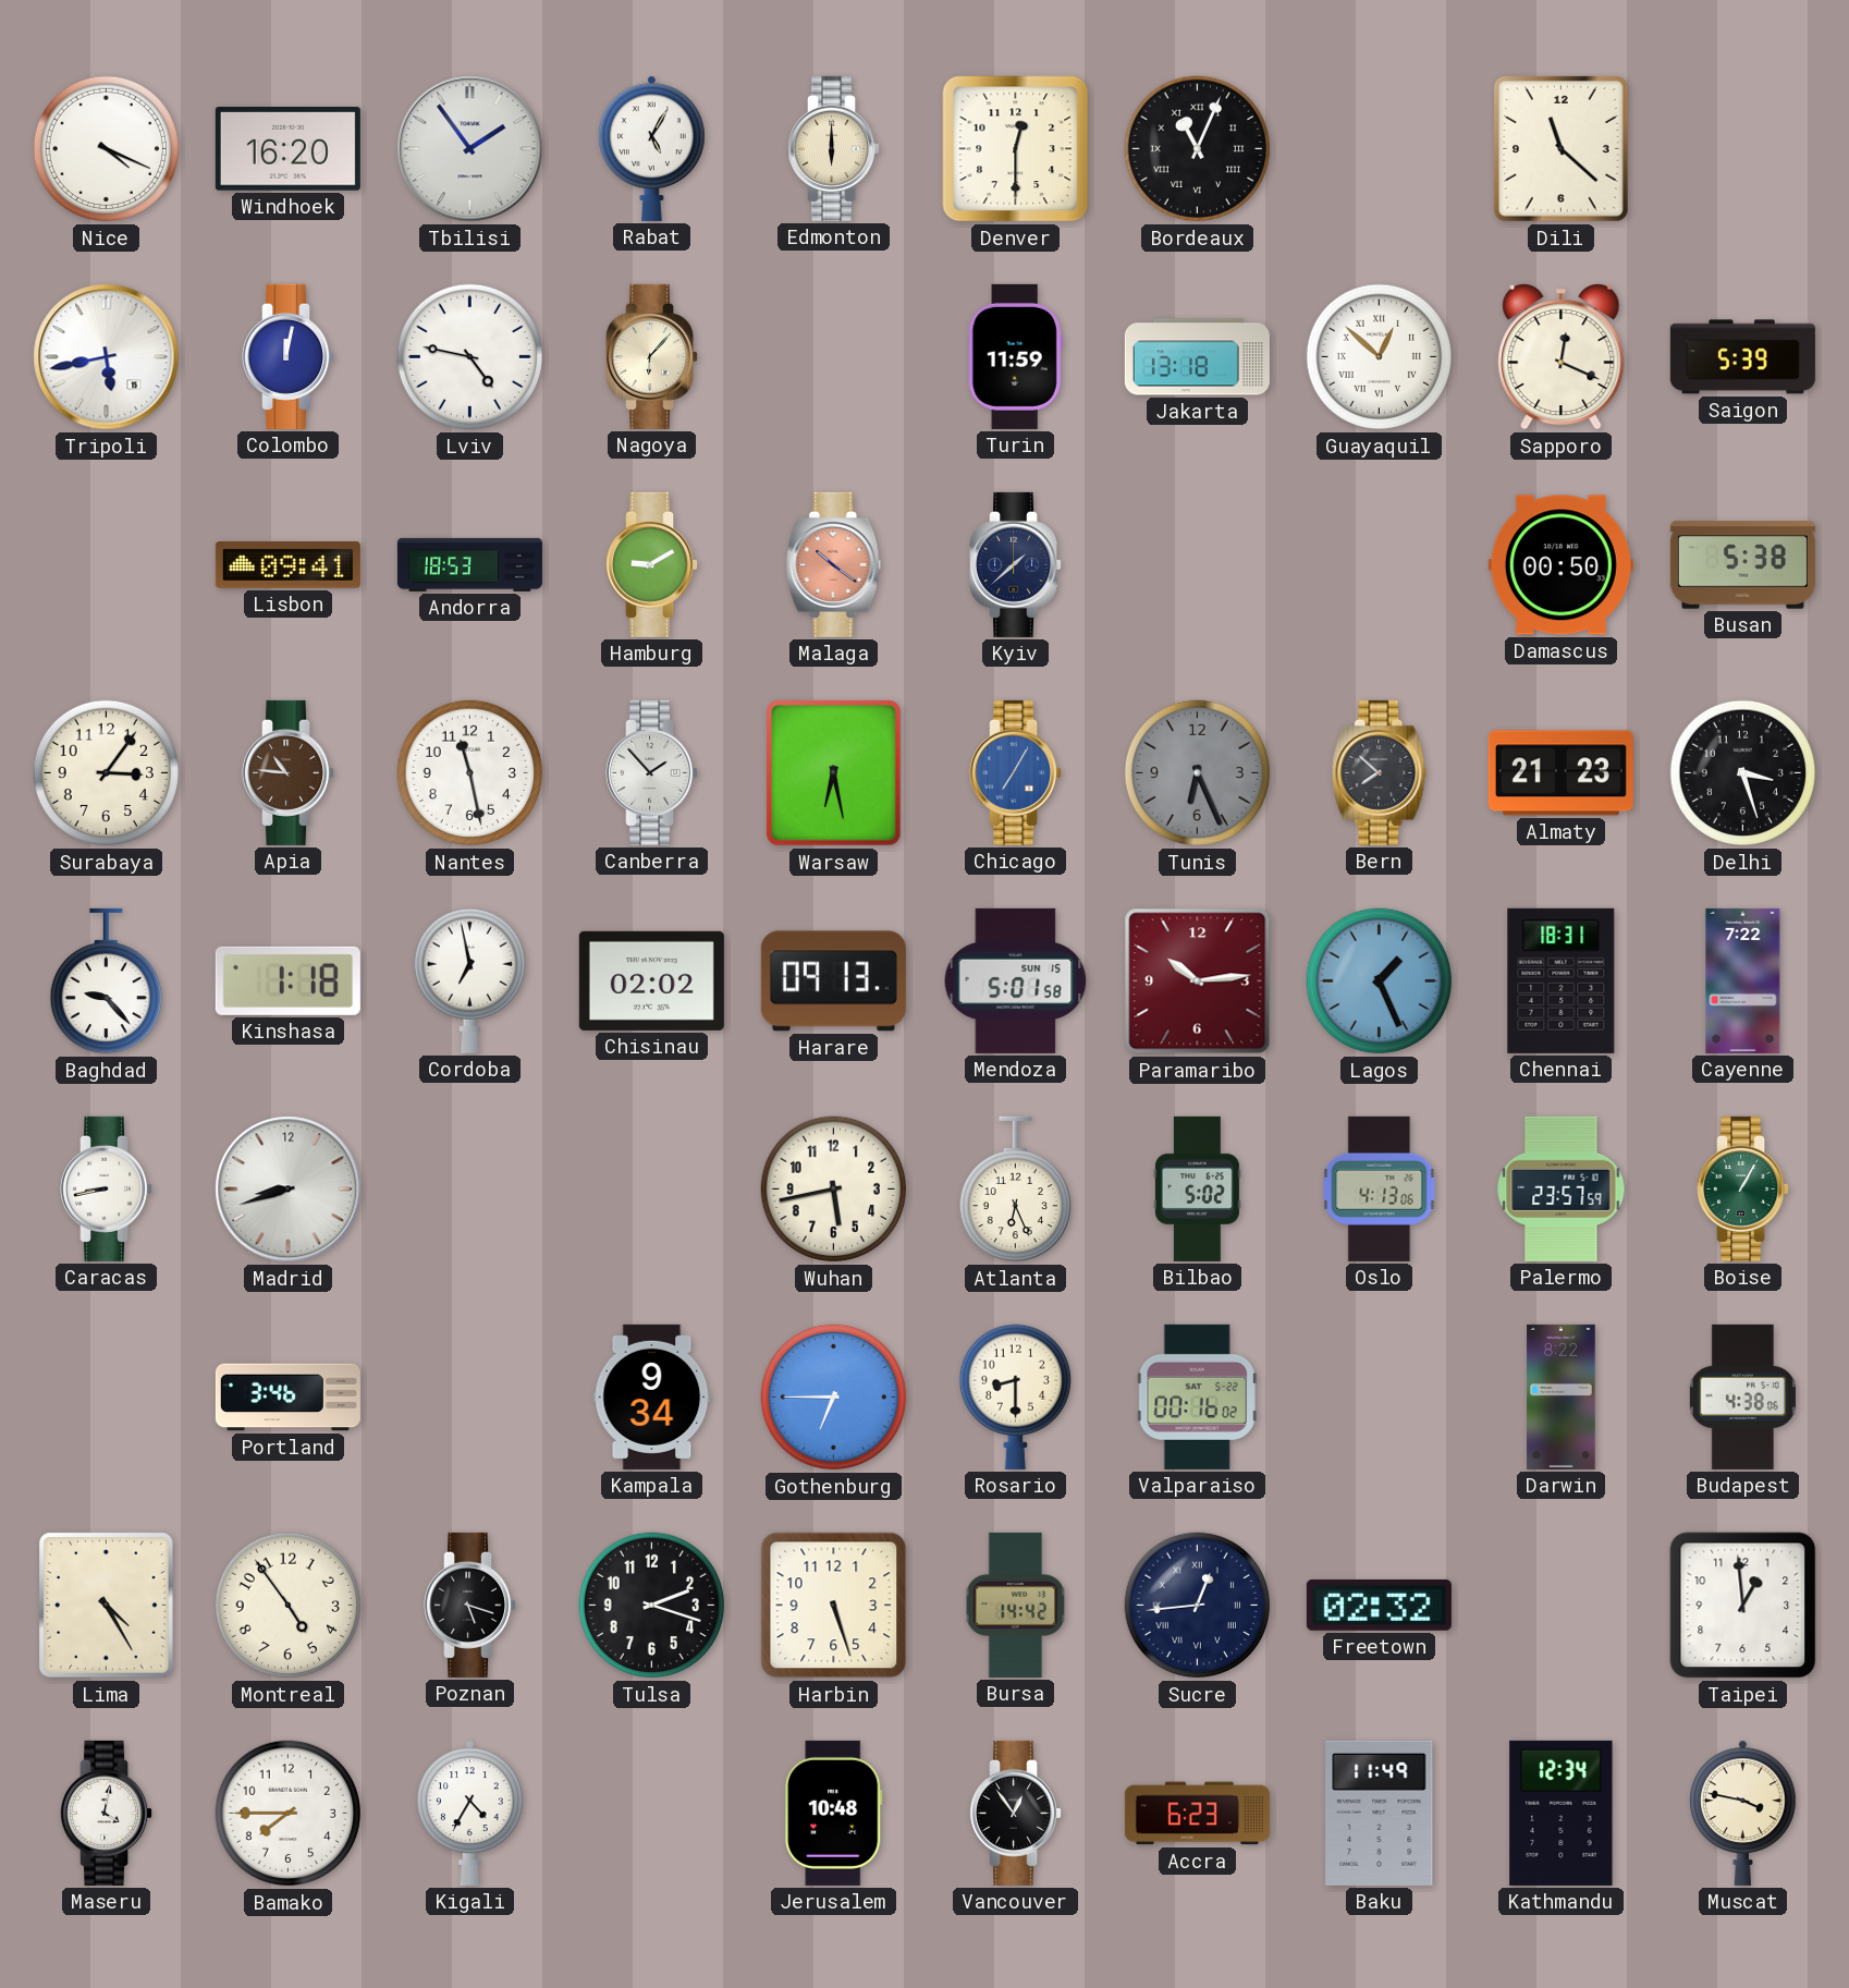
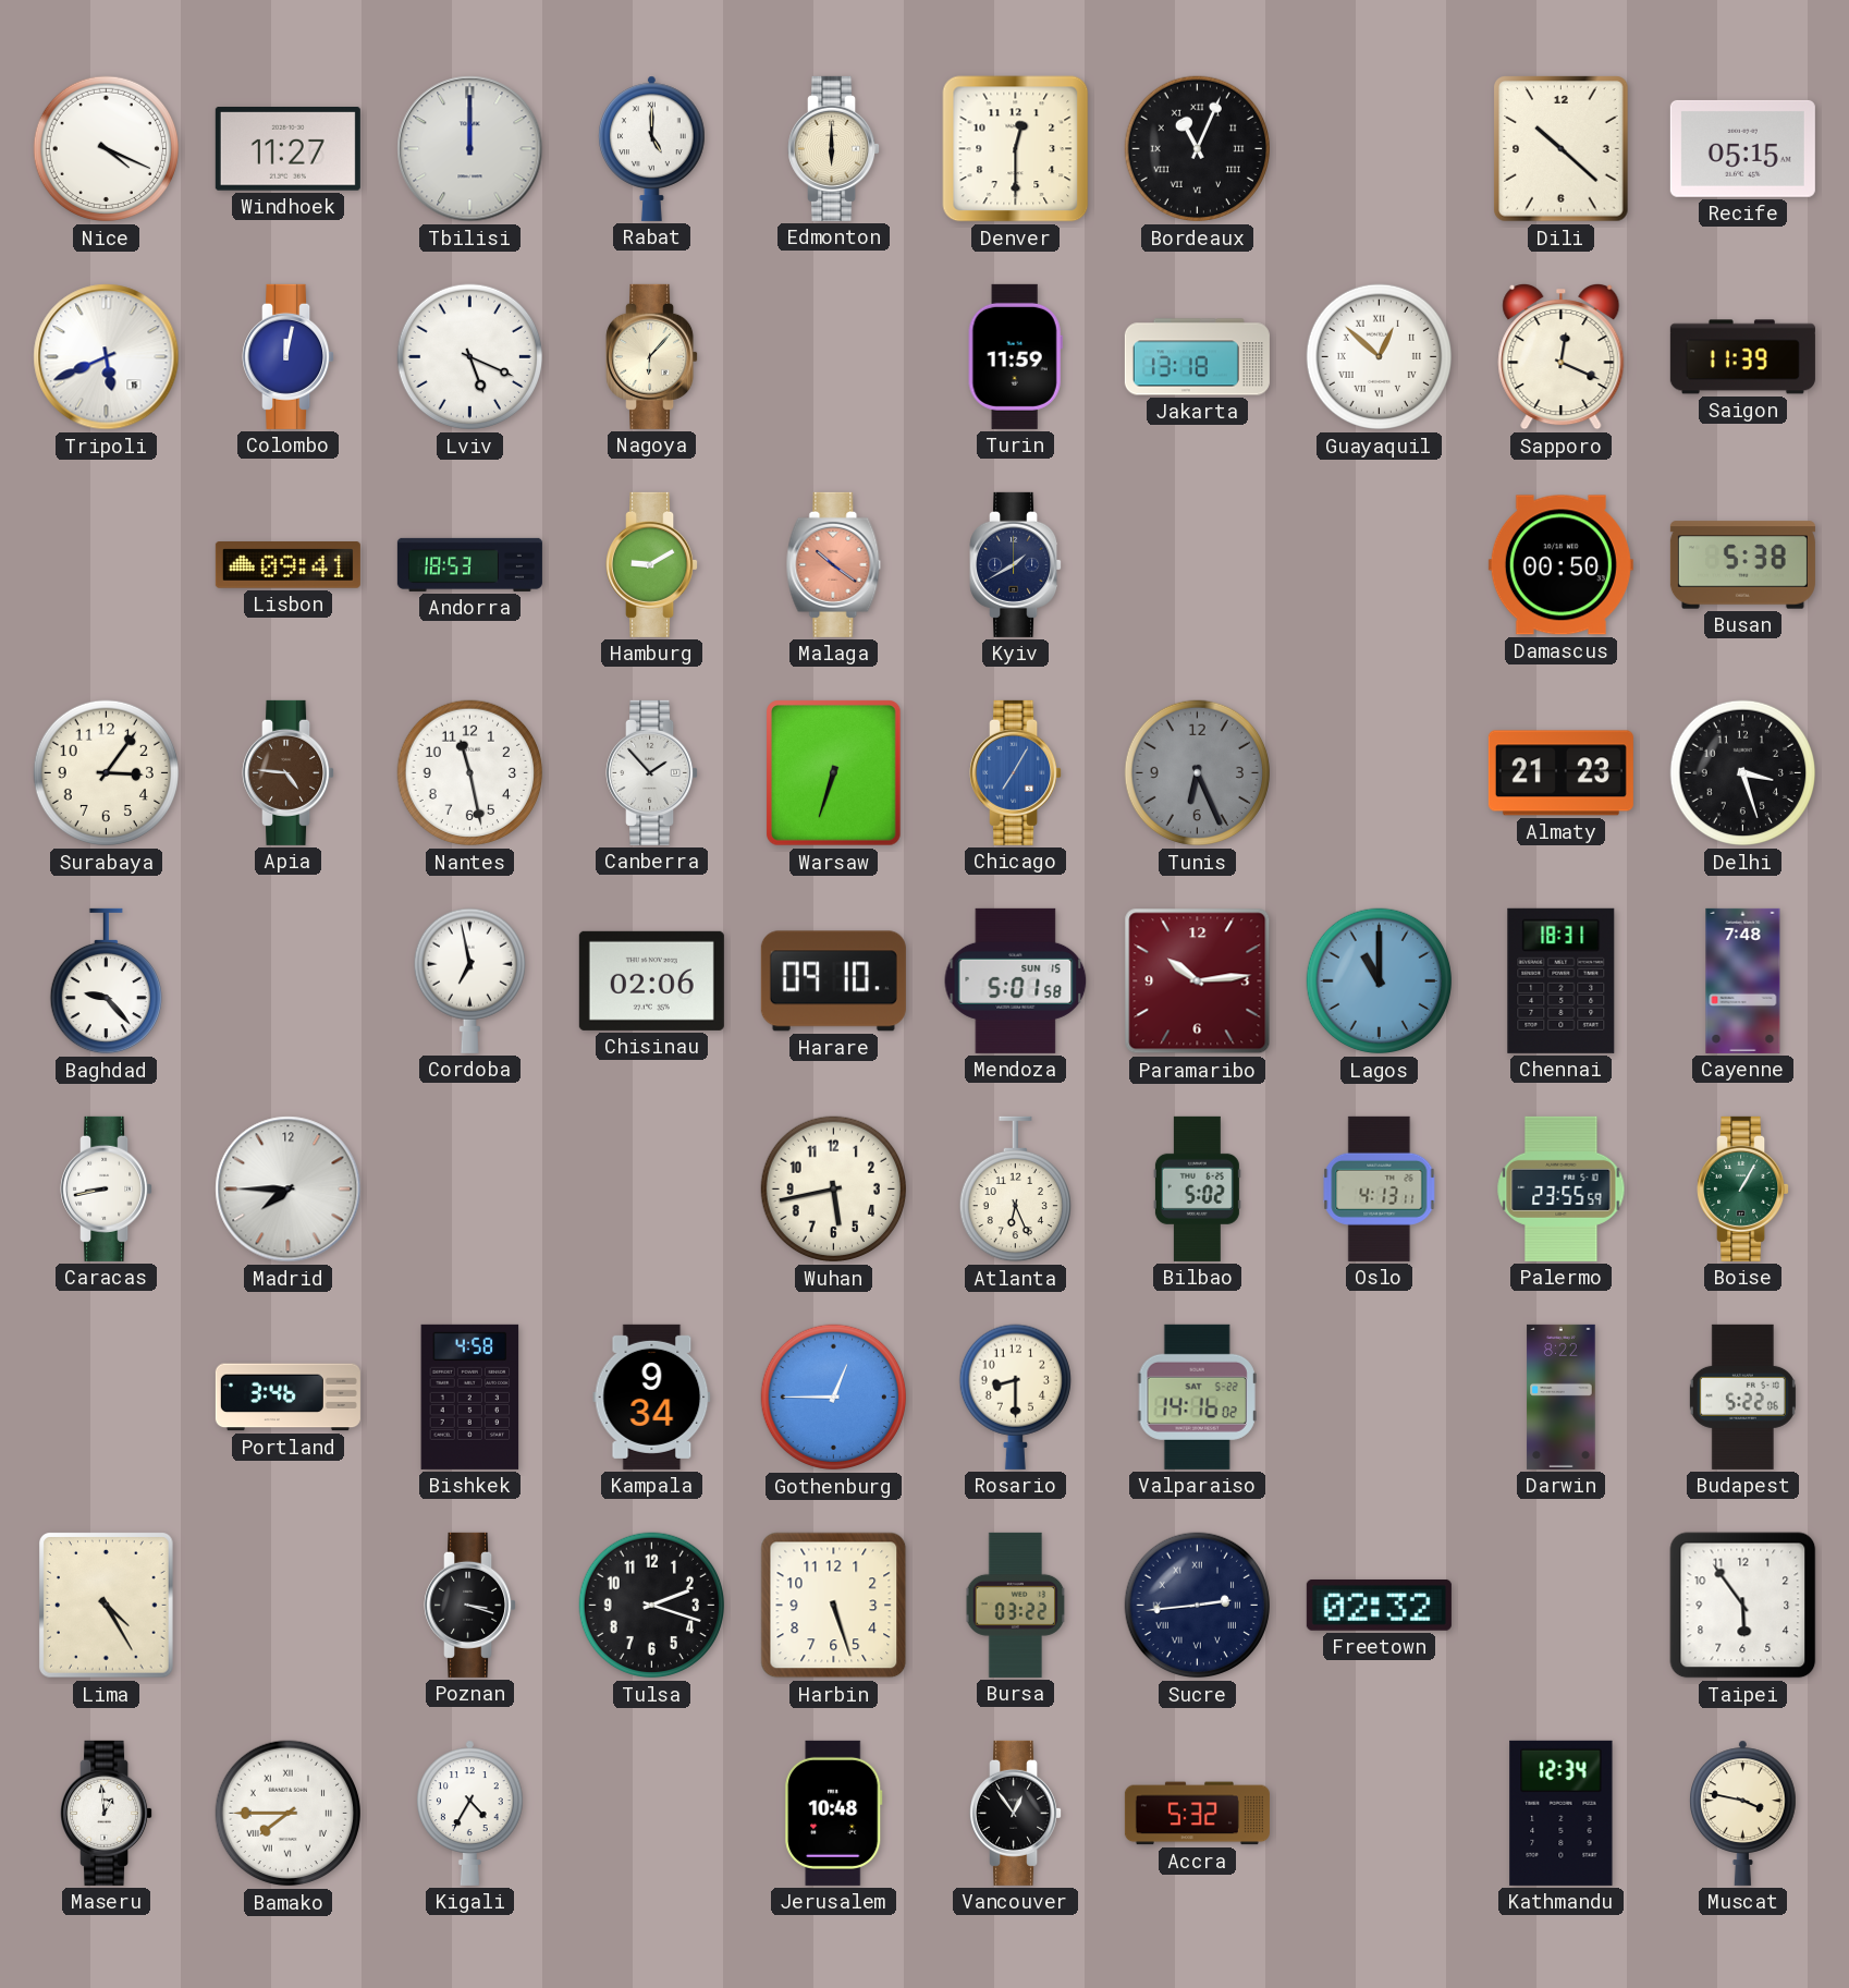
Windhoek: 16:20 -> 11:27 (287, 149)
Tbilisi: 1:54 -> 12:00 (470, 149)
Rabat: 5:05 -> 5:00 (652, 148)
Dili: 11:22 -> 10:22 (1562, 149)
Recife: none -> 05:15 (1742, 148)
Tripoli: 5:43 -> 5:41 (107, 357)
Lviv: 4:47 -> 5:19 (470, 357)
Saigon: 5:39 -> 11:39 (1742, 357)
Kyiv: 1:38 -> 1:40 (1016, 564)
Apia: 10:46 -> 4:46 (289, 772)
Warsaw: 6:28 -> 6:33 (834, 773)
Bern: 7:52 -> none (1380, 772)
Kinshasa: 1:18 -> none (287, 980)
Chisinau: 02:02 -> 02:06 (651, 980)
Harare: 09:13 -> 09:10 (833, 981)
Lagos: 1:26 -> 11:00 (1380, 981)
Cayenne: 7:22 -> 7:48 (1743, 980)
Madrid: 8:42 -> 7:45 (289, 1190)
Oslo: 4:13:06 -> 4:13:11 (1380, 1188)
Palermo: 23:57 -> 23:55 (1562, 1188)
Bishkek: none -> 4:58 (470, 1397)
Gothenburg: 6:45 -> 12:45 (834, 1398)
Valparaiso: 00:16 -> 14:16 (1197, 1397)
Budapest: 4:38 -> 5:22 (1742, 1397)
Montreal: 4:54 -> none (289, 1606)
Poznan: 5:18 -> 3:18 (470, 1605)
Bursa: 14:42 -> 03:22 (1016, 1605)
Sucre: 12:44 -> 2:44 (1198, 1606)
Taipei: 12:59 -> 5:54 (1743, 1606)
Maseru: 4:02 -> 12:59 (107, 1813)
Bamako numerals: Arabic -> Roman (289, 1814)
Accra: 6:23 -> 5:32 (1197, 1814)
Baku: 11:49 -> none (1380, 1813)
